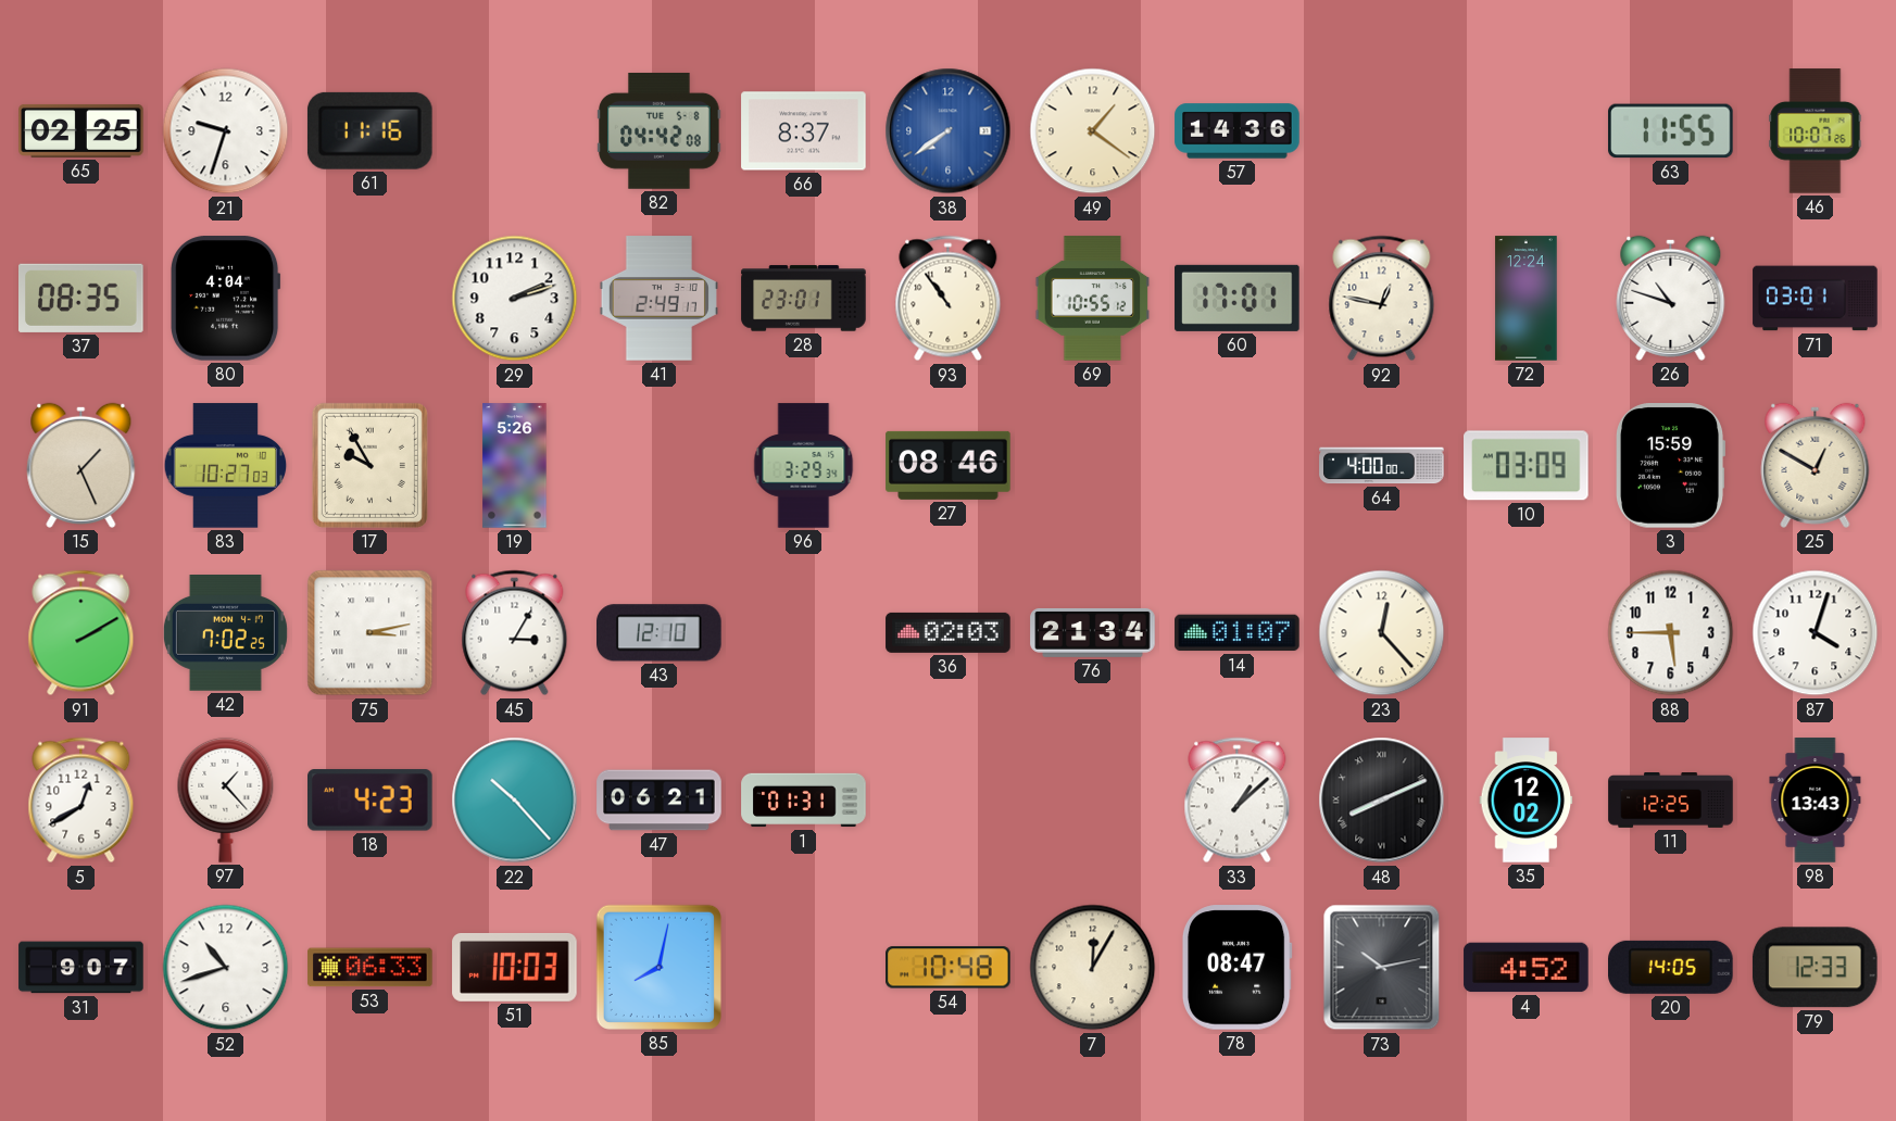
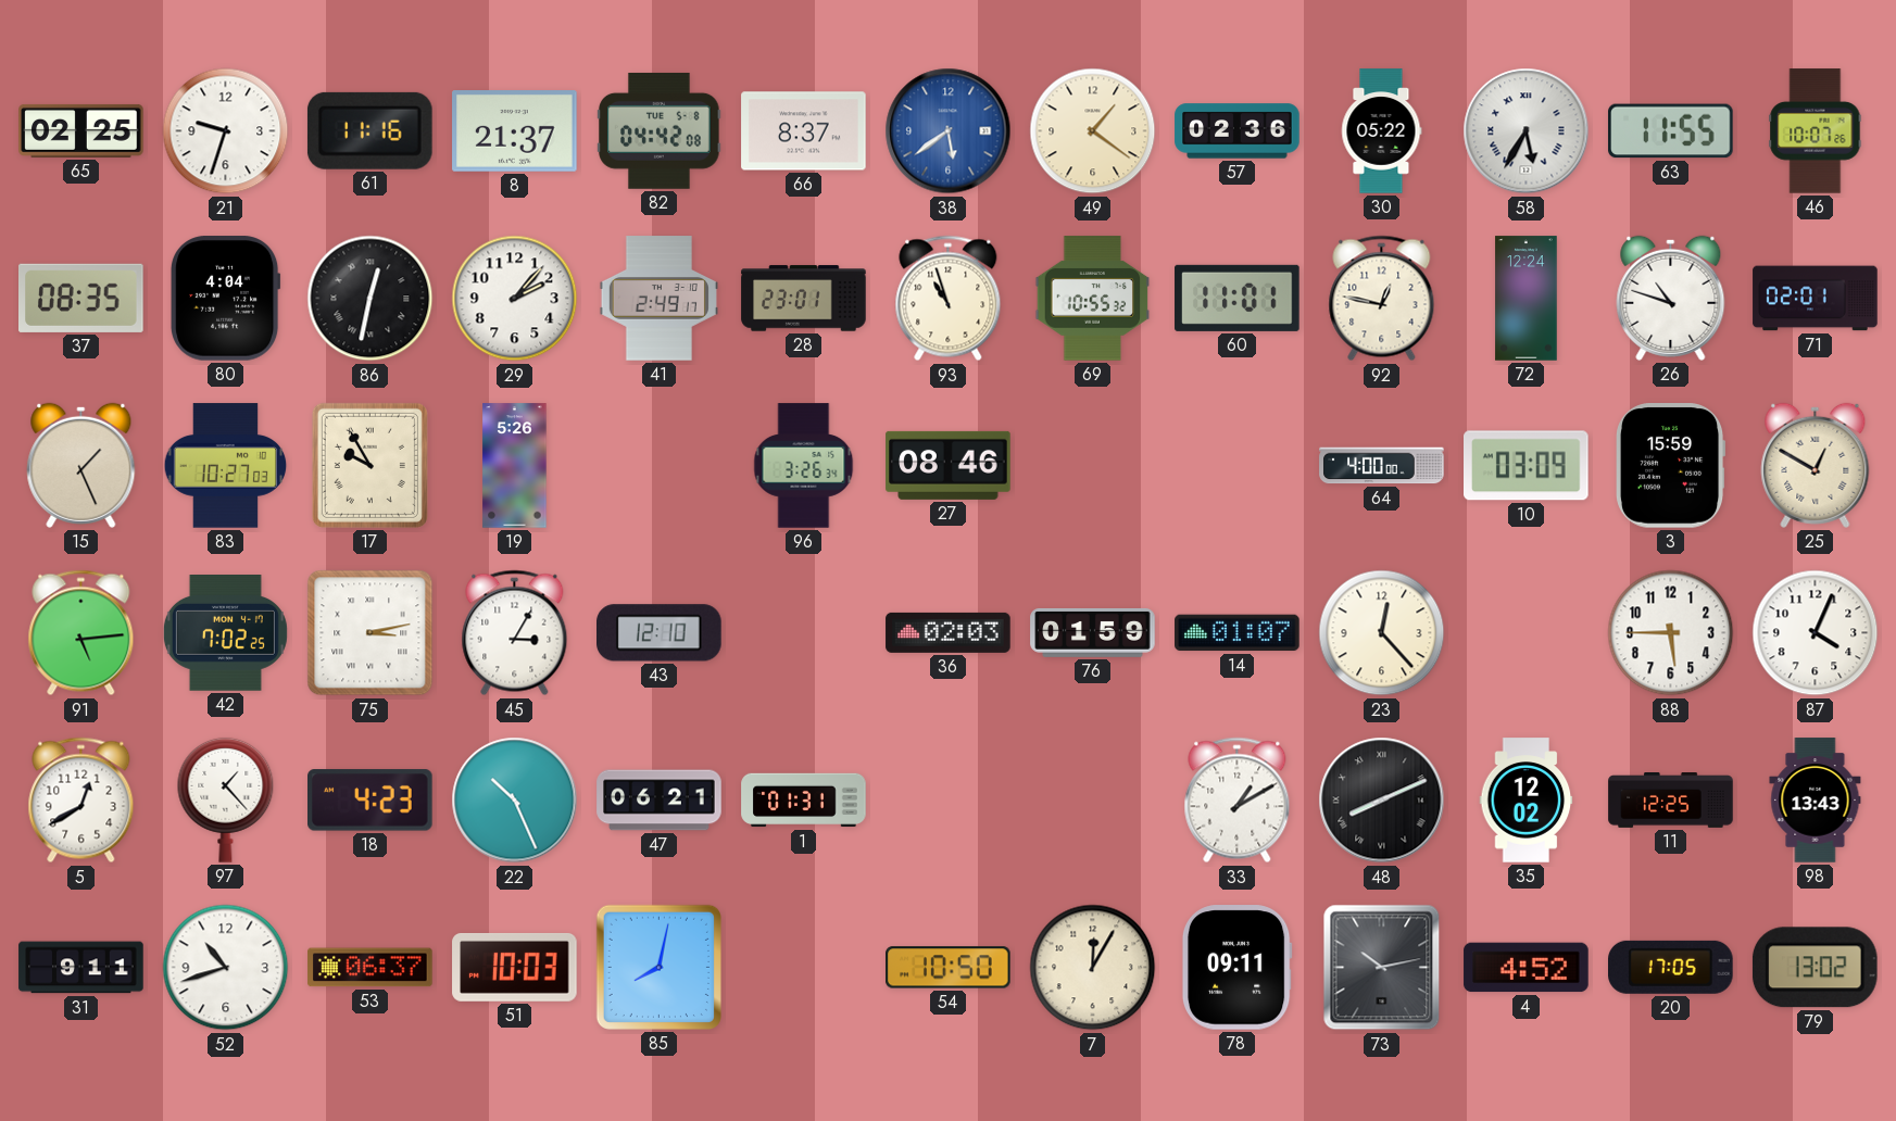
8: none -> 21:37 (515, 131)
38: 7:39 -> 5:39 (949, 131)
57: 14:36 -> 02:36 (1238, 131)
30: none -> 05:22 (1382, 131)
58: none -> 5:35 (1527, 131)
86: none -> 12:32 (371, 299)
29: 2:12 -> 2:07 (515, 299)
93: 10:54 -> 10:57 (949, 299)
69: 10:55:12 -> 10:55:32 (1093, 299)
60: 17:01 -> 11:01 (1238, 298)
71: 03:01 -> 02:01 (1816, 299)
96: 3:29 -> 3:26 (804, 466)
91: 2:10 -> 5:14 (81, 633)
76: 21:34 -> 01:59 (1093, 632)
87: 4:03 -> 4:04 (1816, 633)
22: 10:23 -> 10:26 (515, 801)
33: 1:08 -> 1:10 (1238, 801)
31: 9:07 -> 9:11 (81, 968)
53: 06:33 -> 06:37 (371, 968)
54: 10:48 -> 10:50 (949, 968)
78: 08:47 -> 09:11 (1236, 968)
20: 14:05 -> 17:05 (1671, 967)
79: 12:33 -> 13:02 (1815, 968)
